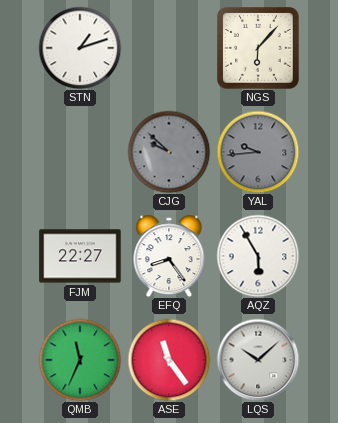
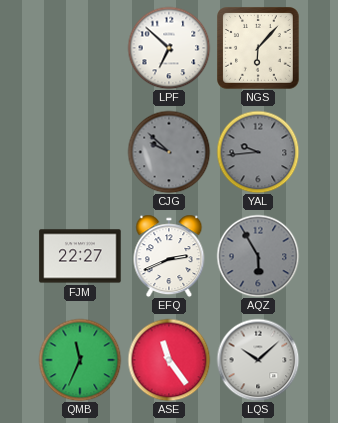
STN: 1:12 -> none (80, 48)
LPF: none -> 6:52 (169, 48)
EFQ: 8:24 -> 2:41 (169, 256)
AQZ dial: white -> grey (258, 256)
